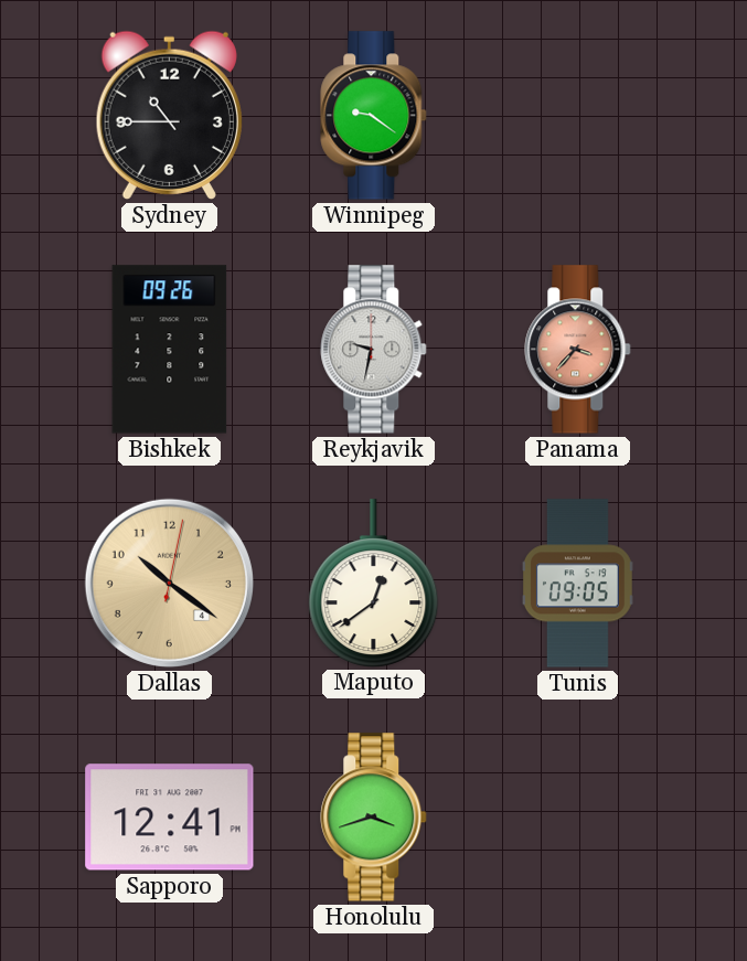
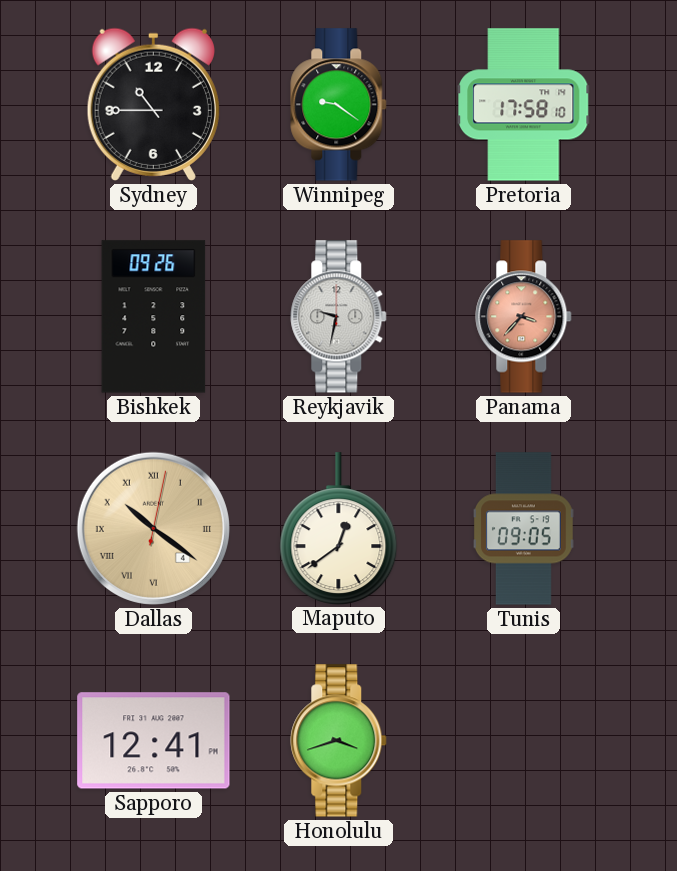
Pretoria: none -> 17:58 (524, 105)
Dallas numerals: Arabic -> Roman (153, 528)
